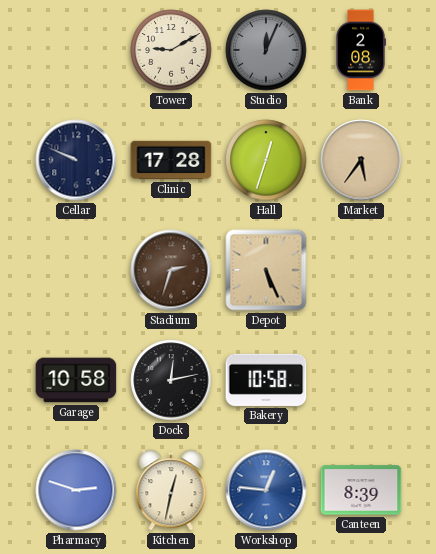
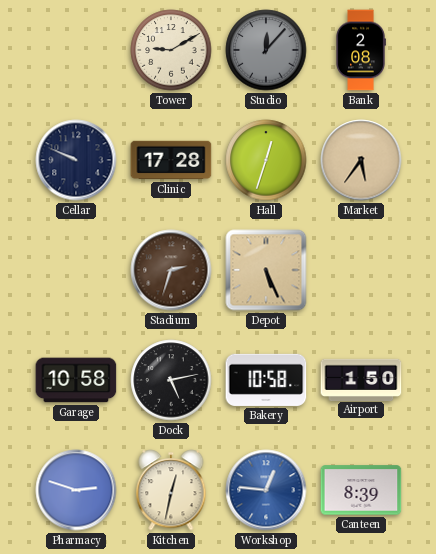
Studio: 12:04 -> 12:07 (266, 50)
Dock: 12:13 -> 5:13 (171, 380)
Airport: none -> 1:50 (361, 379)
